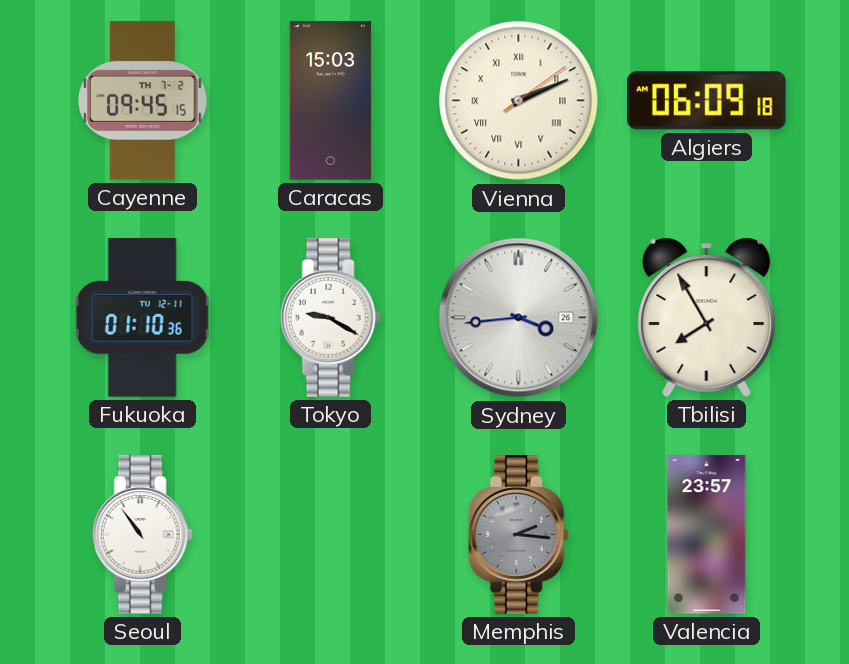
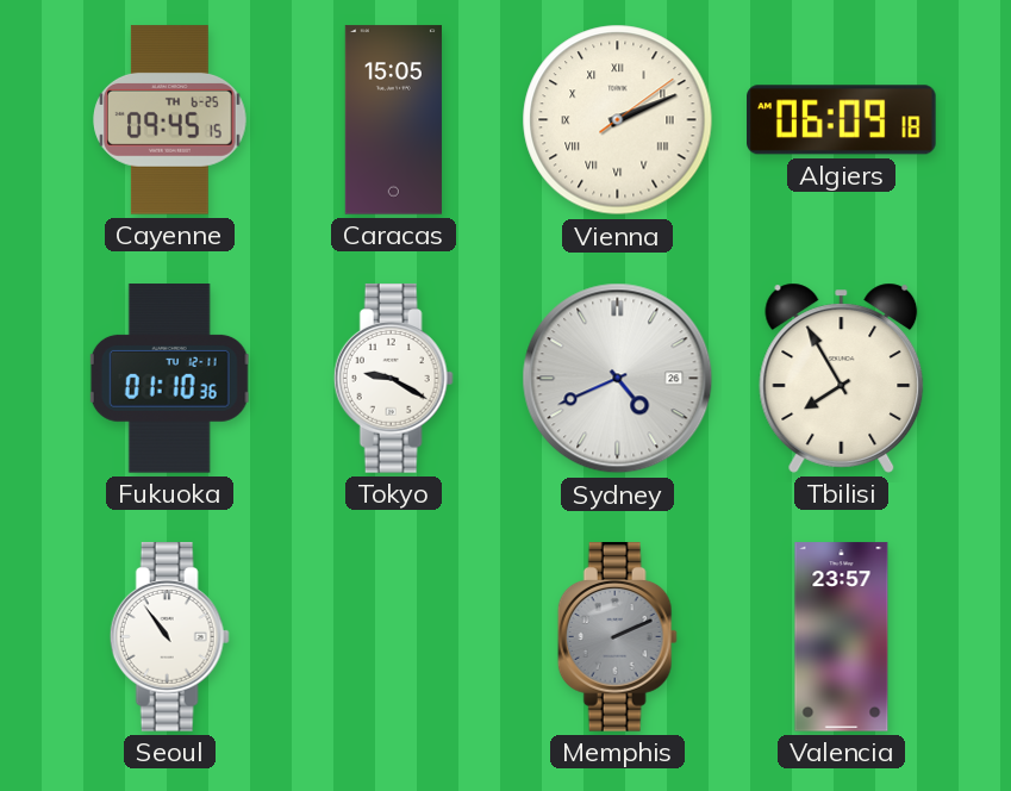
Cayenne date: TH 7-2 -> TH 6-25 (170, 120)
Caracas: 15:03 -> 15:05 (393, 120)
Sydney: 3:44 -> 4:41 (618, 379)
Memphis: 2:16 -> 2:11 (617, 637)
